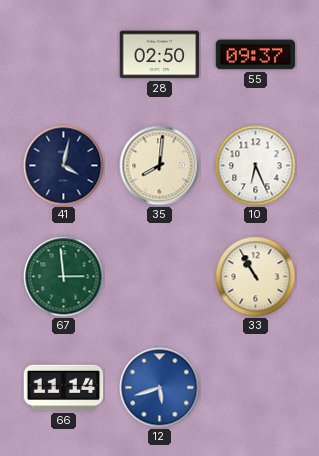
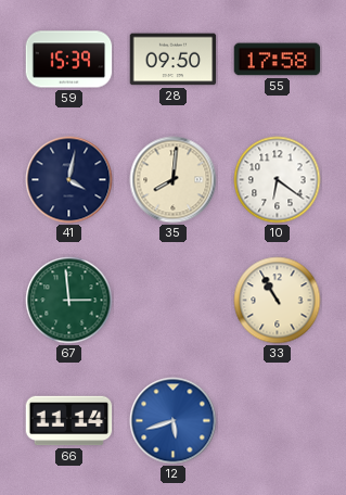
59: none -> 15:39 (69, 60)
28: 02:50 -> 09:50 (174, 60)
55: 09:37 -> 17:58 (278, 60)
10: 6:26 -> 6:21 (278, 180)
